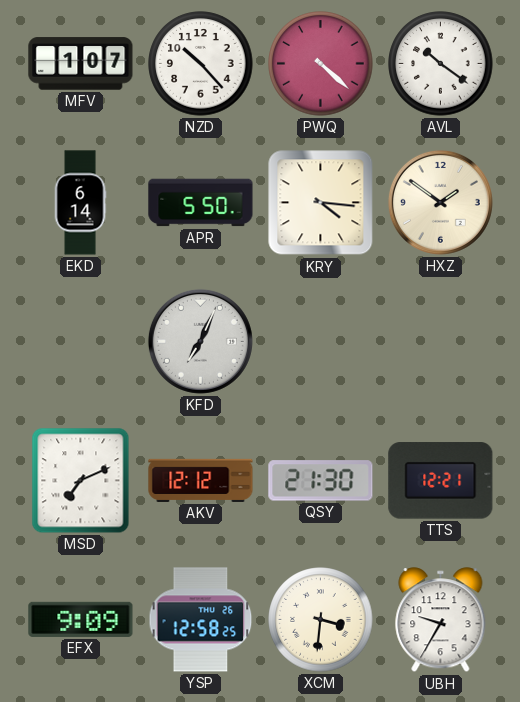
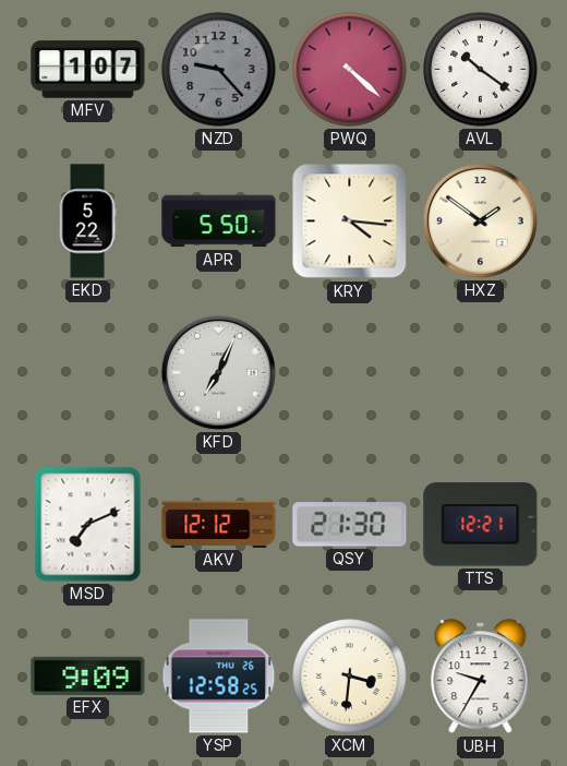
NZD: 10:23 -> 9:23 (219, 70)
NZD dial: white -> grey (219, 70)
EKD: 6:14 -> 5:22 (87, 222)
